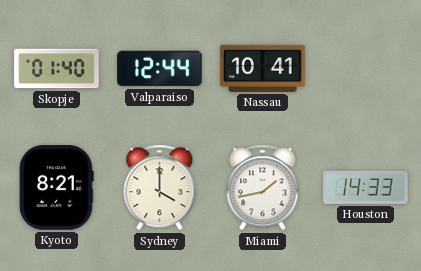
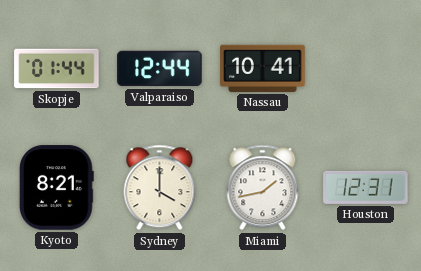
Skopje: 01:40 -> 01:44 (57, 69)
Houston: 14:33 -> 12:31 (366, 187)
